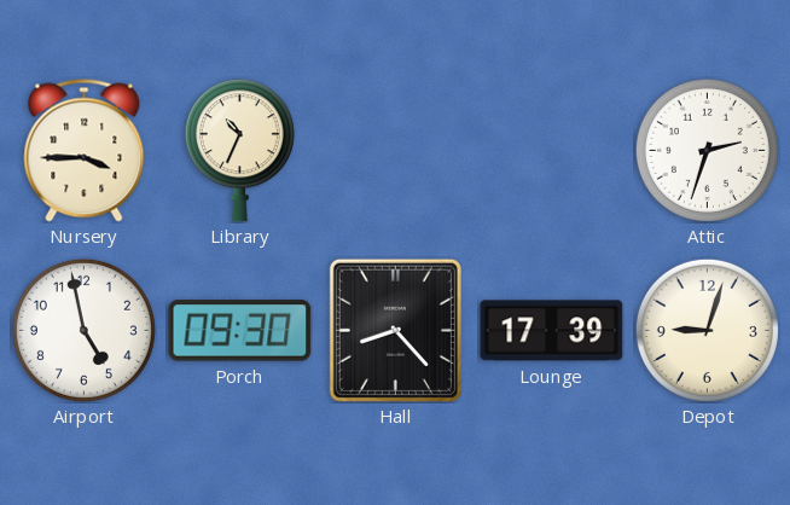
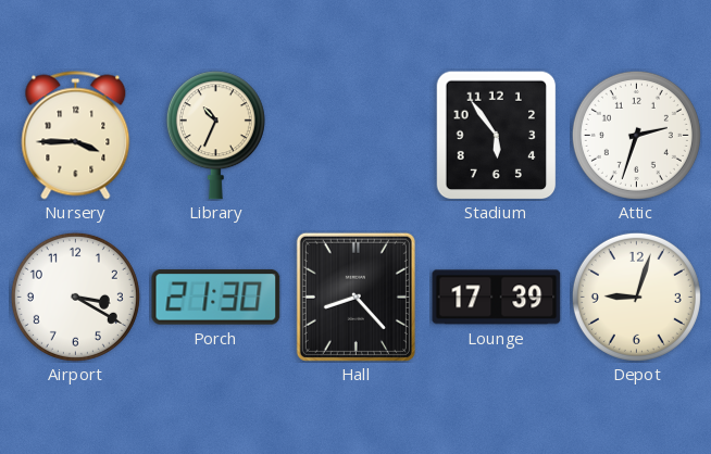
Stadium: none -> 5:54 (497, 135)
Airport: 4:58 -> 3:20 (75, 297)
Porch: 09:30 -> 21:30 (216, 298)
